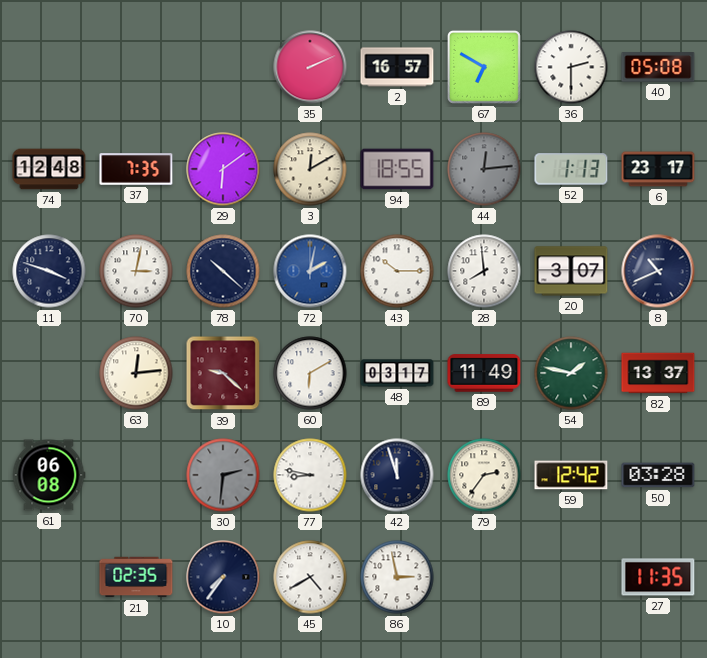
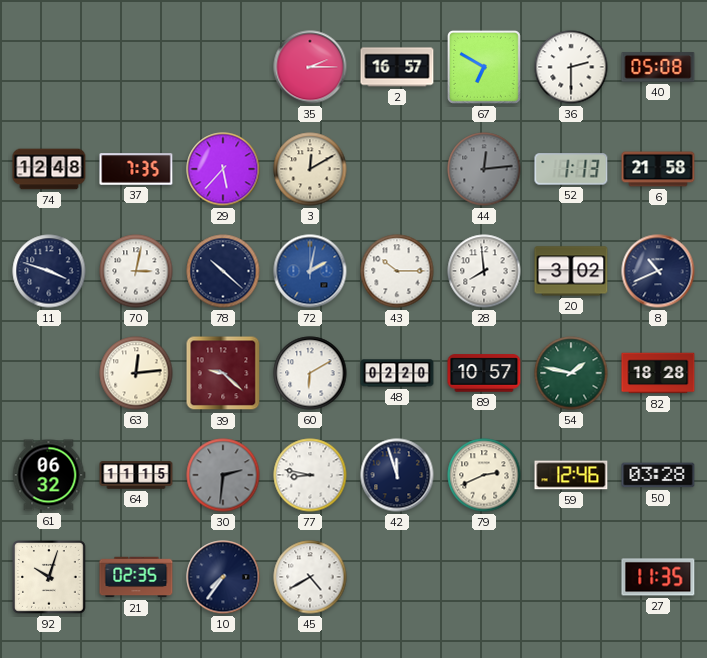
35: 2:11 -> 2:15 (310, 67)
29: 6:09 -> 5:37 (223, 169)
94: 18:55 -> none (397, 169)
6: 23:17 -> 21:58 (658, 169)
20: 3:07 -> 3:02 (571, 271)
48: 03:17 -> 02:20 (397, 373)
89: 11:49 -> 10:57 (484, 373)
82: 13:37 -> 18:28 (658, 373)
61: 06:08 -> 06:32 (49, 475)
64: none -> 11:15 (136, 475)
79: 2:36 -> 2:41 (484, 475)
59: 12:42 -> 12:46 (571, 475)
92: none -> 10:03 (50, 578)
86: 2:58 -> none (397, 577)
